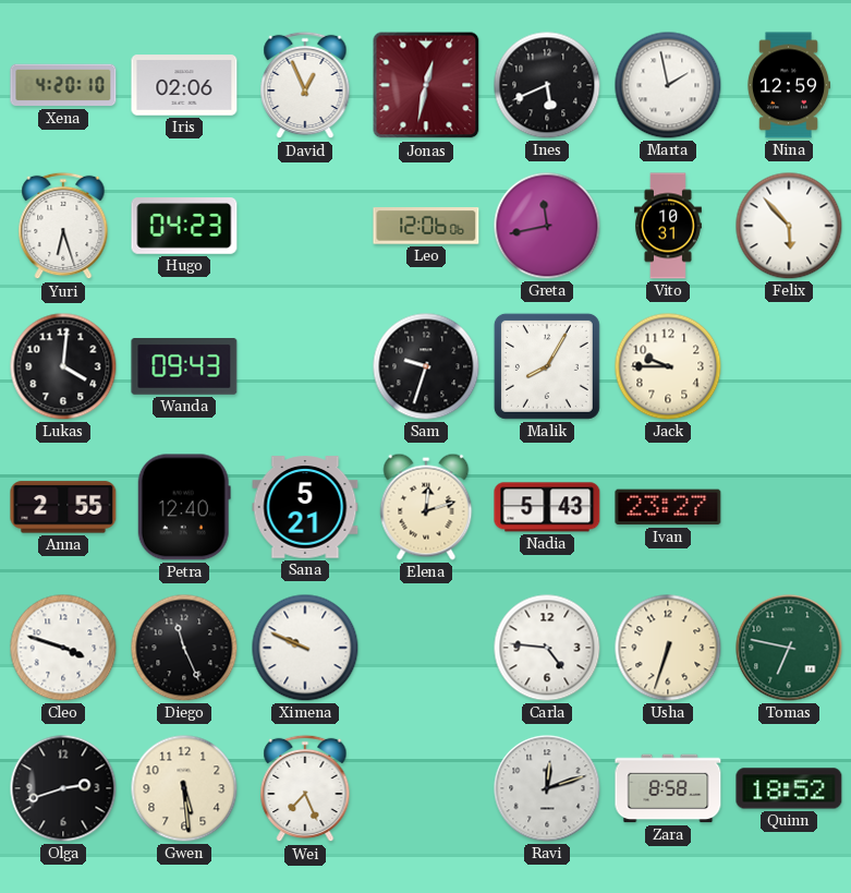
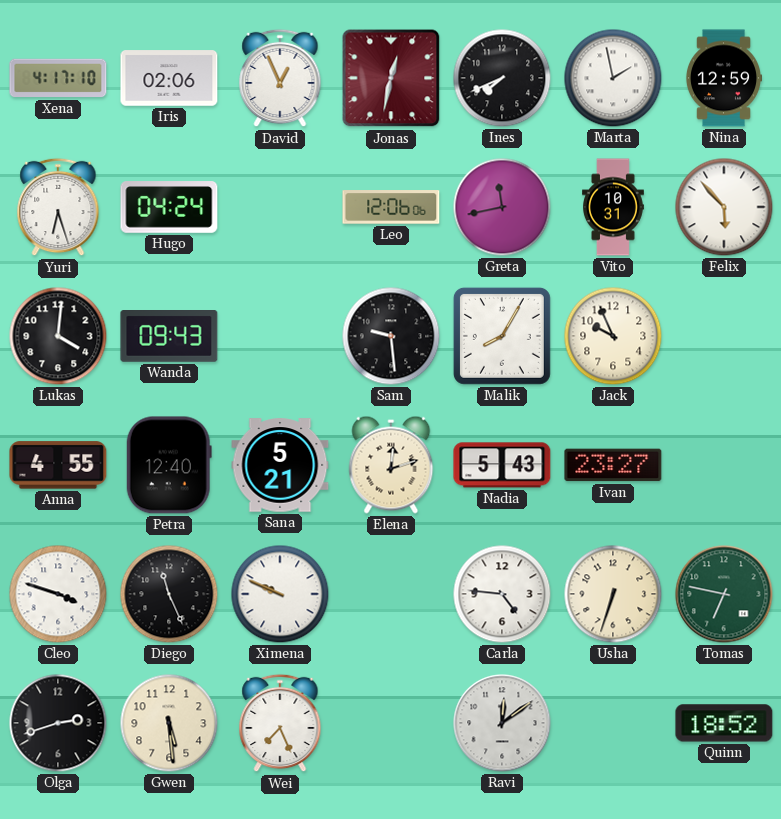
Xena: 4:20 -> 4:17 (58, 78)
Ines: 5:41 -> 7:41 (502, 78)
Hugo: 04:23 -> 04:24 (169, 207)
Sam: 9:33 -> 9:29 (391, 336)
Jack: 9:45 -> 9:56 (613, 336)
Anna: 2:55 -> 4:55 (58, 465)
Ravi: 12:12 -> 12:09 (502, 723)
Zara: 8:58 -> none (668, 788)
